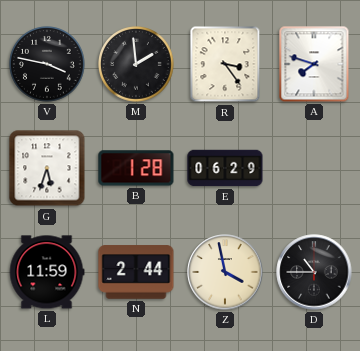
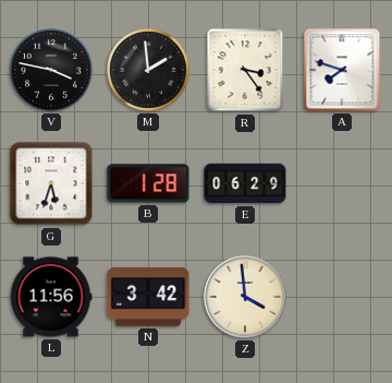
L: 11:59 -> 11:56 (51, 297)
N: 2:44 -> 3:42 (148, 297)
Z: 3:58 -> 3:59 (245, 297)
D: 10:45 -> none (314, 272)
